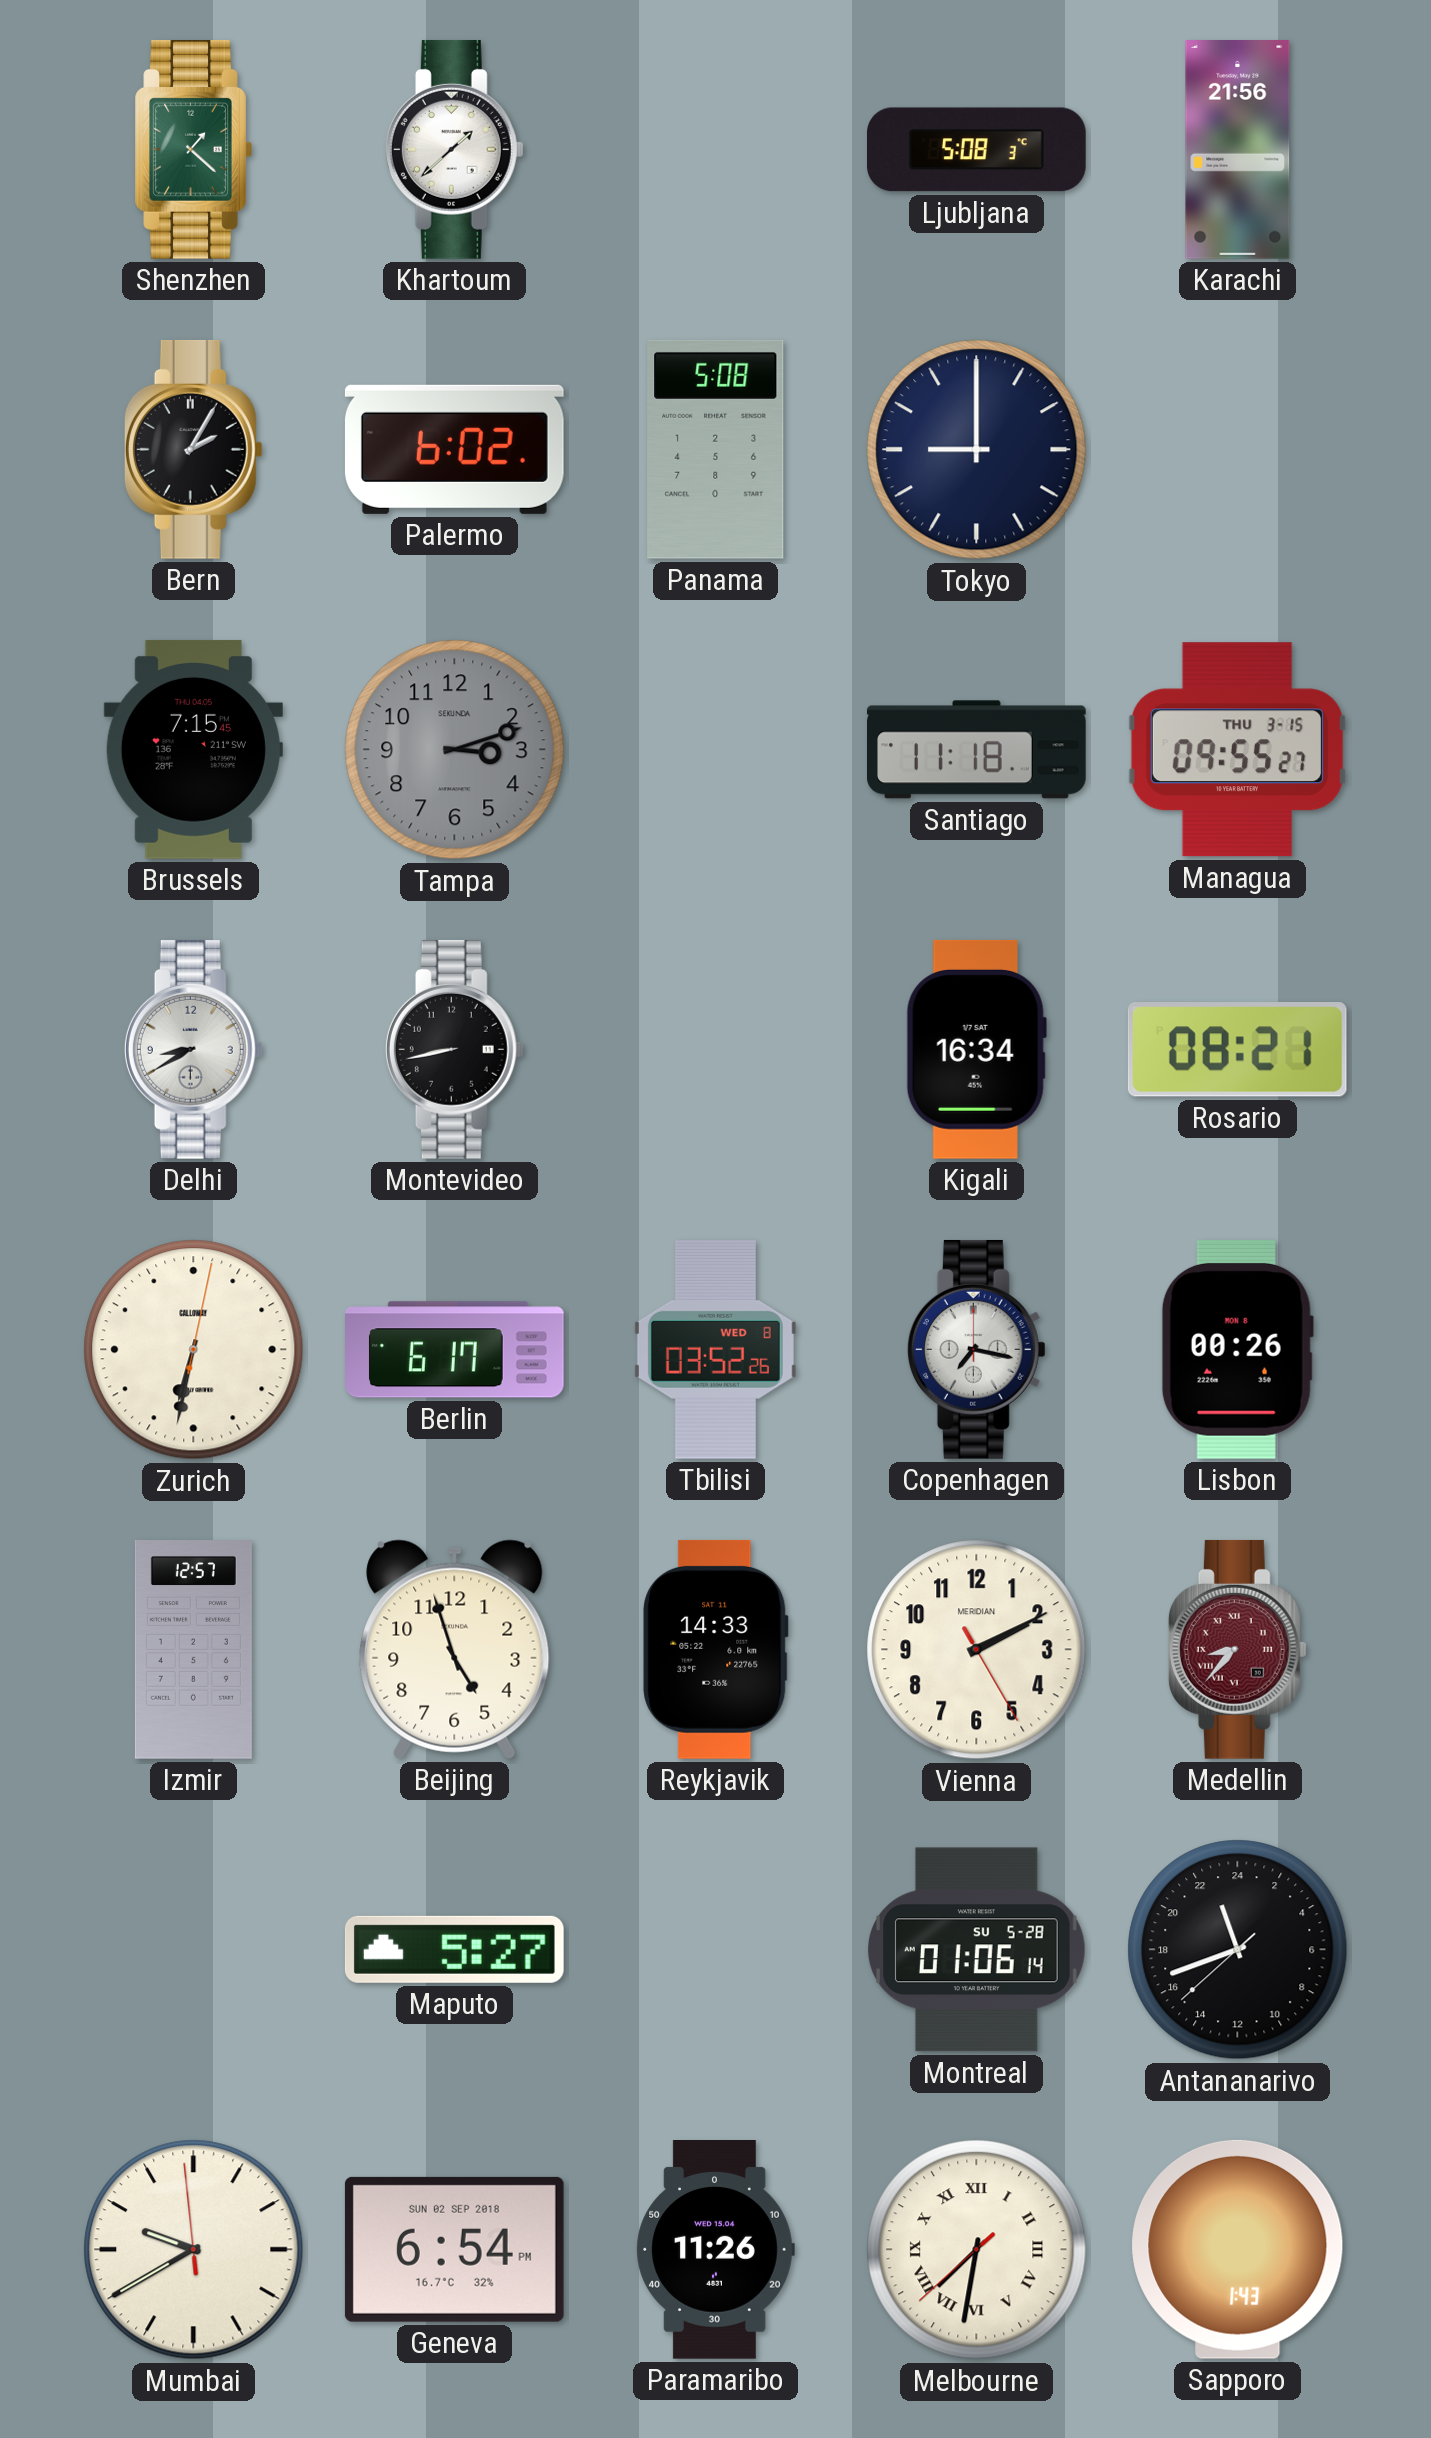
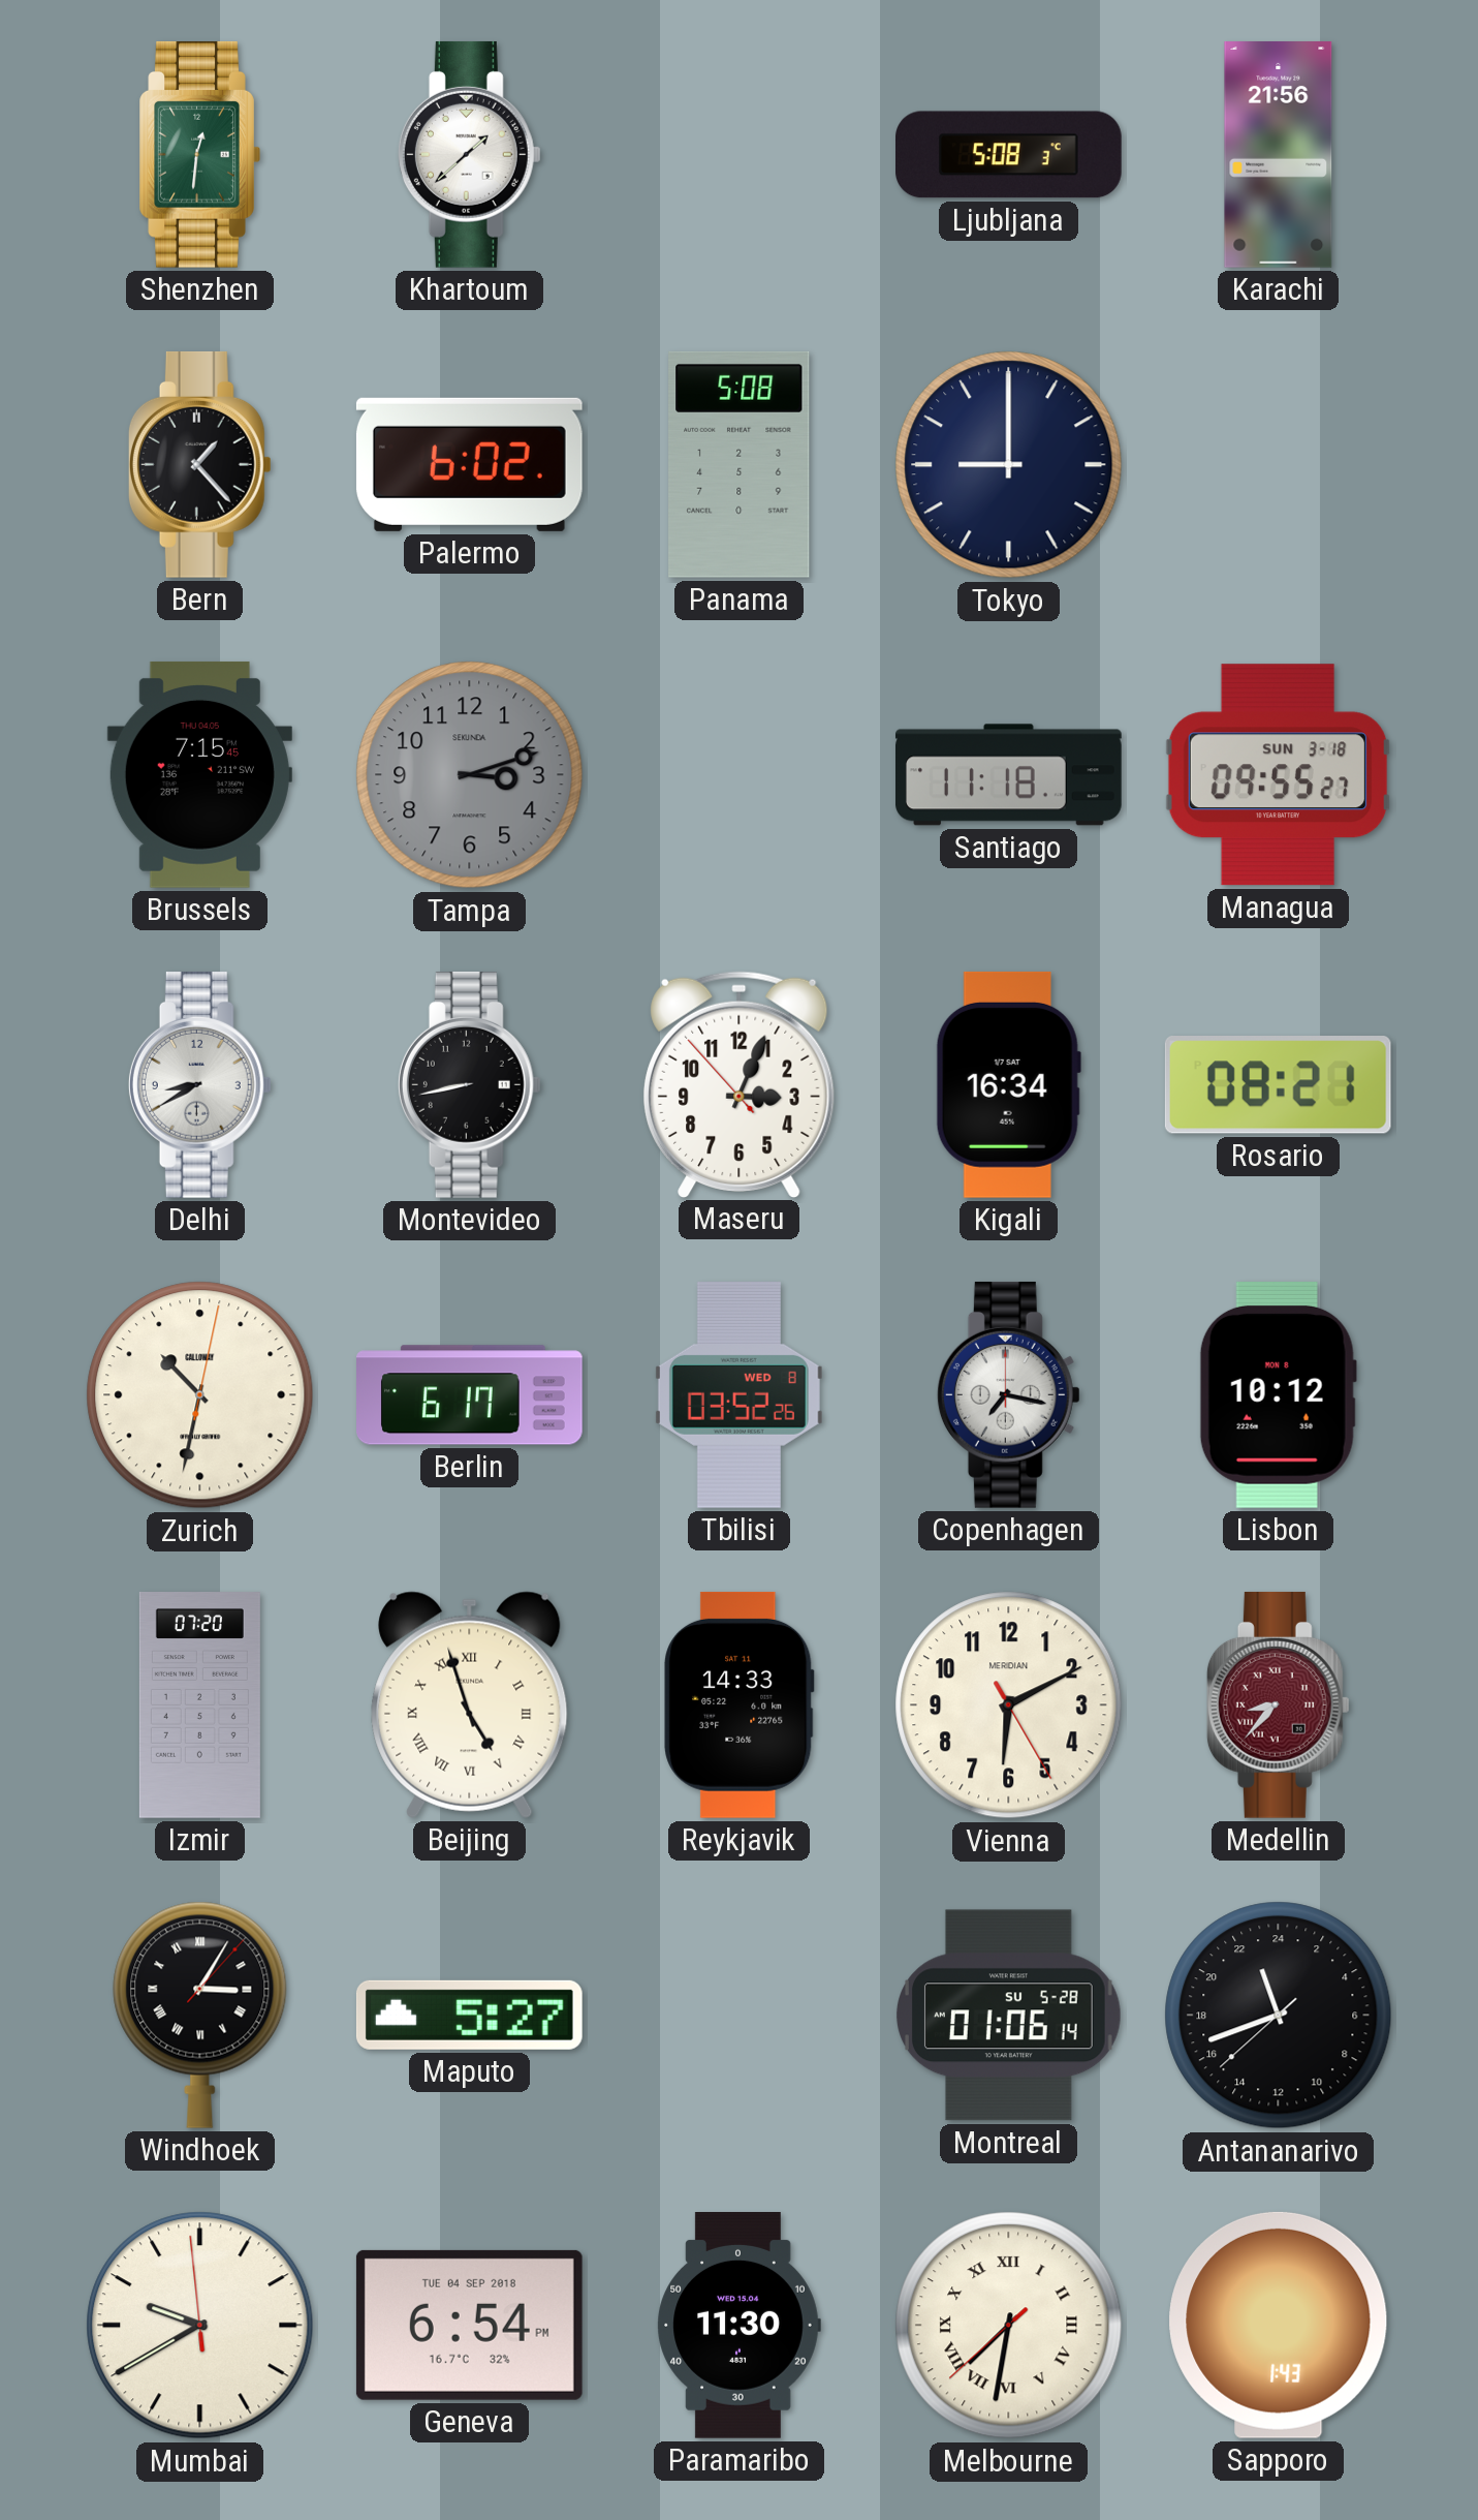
Shenzhen: 1:22 -> 12:31 (199, 154)
Bern: 2:05 -> 1:23 (199, 464)
Managua date: THU 3-15 -> SUN 3-18 (1279, 775)
Maseru: none -> 3:03 (740, 1084)
Zurich: 6:32 -> 10:32 (200, 1395)
Lisbon: 00:26 -> 10:12 (1278, 1394)
Izmir: 12:57 -> 07:20 (199, 1705)
Beijing numerals: Arabic -> Roman (470, 1704)
Vienna: 2:10 -> 6:10 (1009, 1705)
Windhoek: none -> 3:05 (200, 2015)
Geneva date: SUN 02 SEP 2018 -> TUE 04 SEP 2018 (469, 2325)
Paramaribo: 11:26 -> 11:30 (738, 2326)
